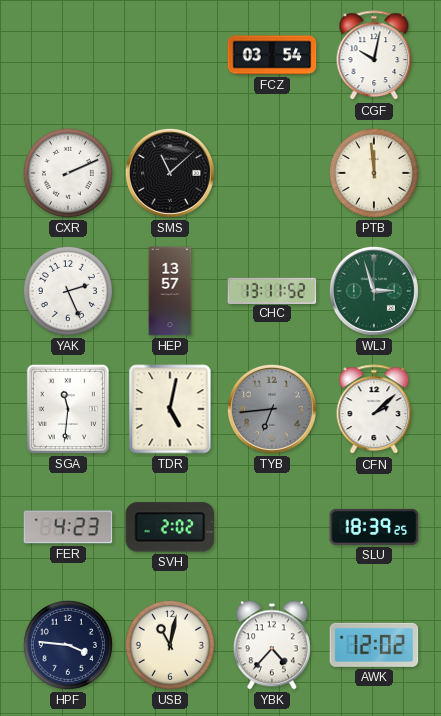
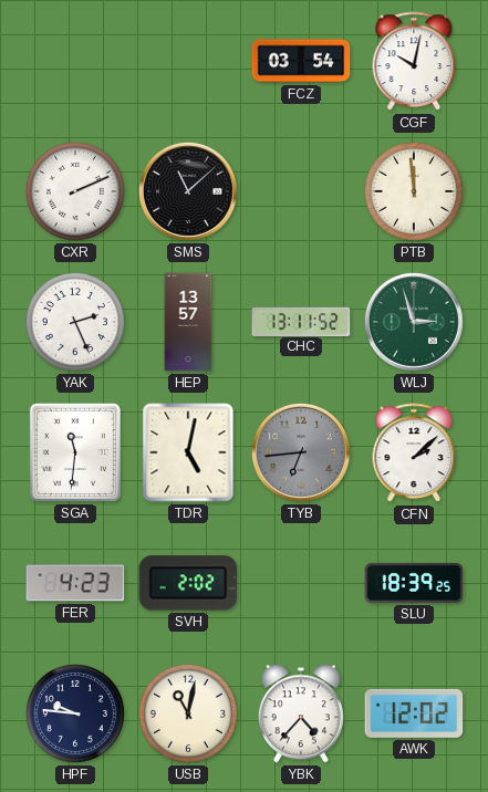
HPF: 3:46 -> 9:46 (75, 713)
